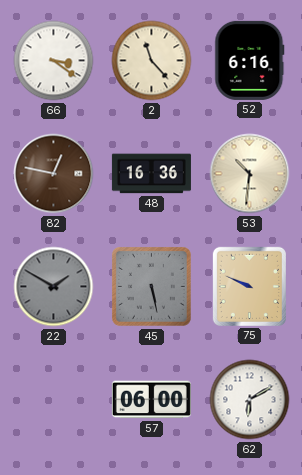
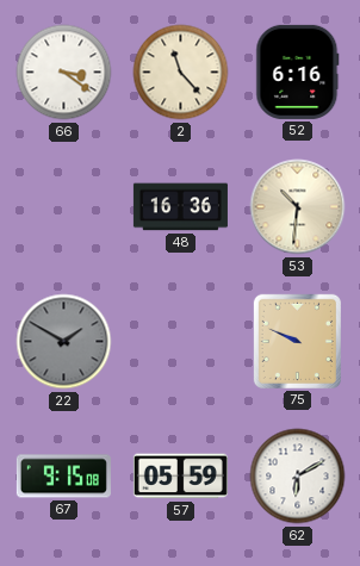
82: 12:47 -> none (54, 174)
45: 5:28 -> none (151, 286)
67: none -> 9:15 (63, 477)
57: 06:00 -> 05:59 (180, 477)
